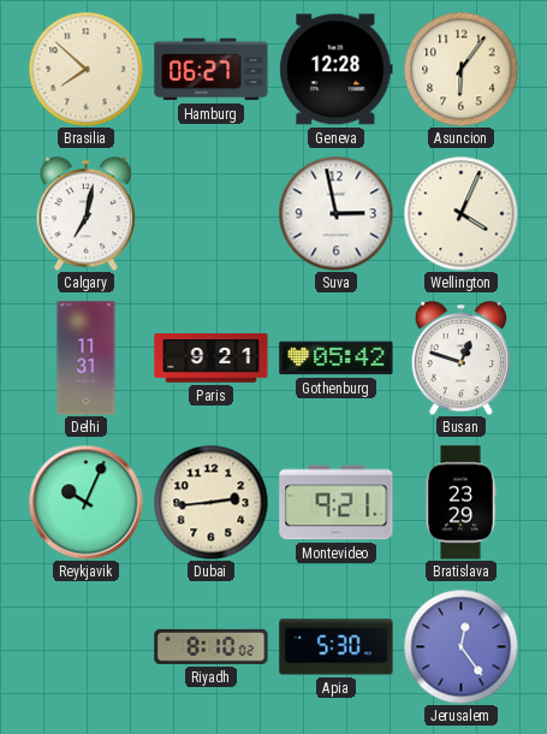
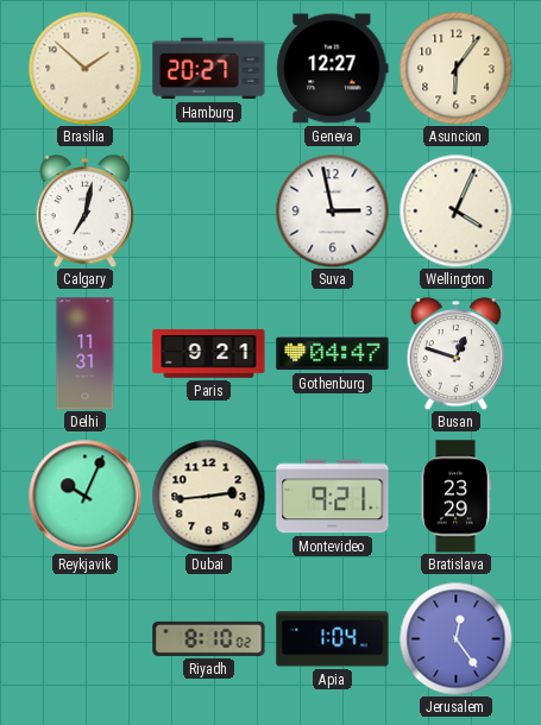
Brasilia: 7:52 -> 1:52 (84, 68)
Hamburg: 06:27 -> 20:27 (209, 69)
Geneva: 12:28 -> 12:27 (333, 69)
Gothenburg: 05:42 -> 04:47 (333, 354)
Apia: 5:30 -> 1:04 (333, 639)
